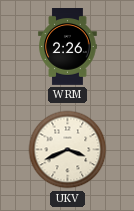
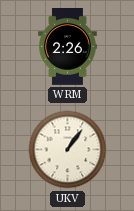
UKV: 3:41 -> 1:06 (68, 150)
